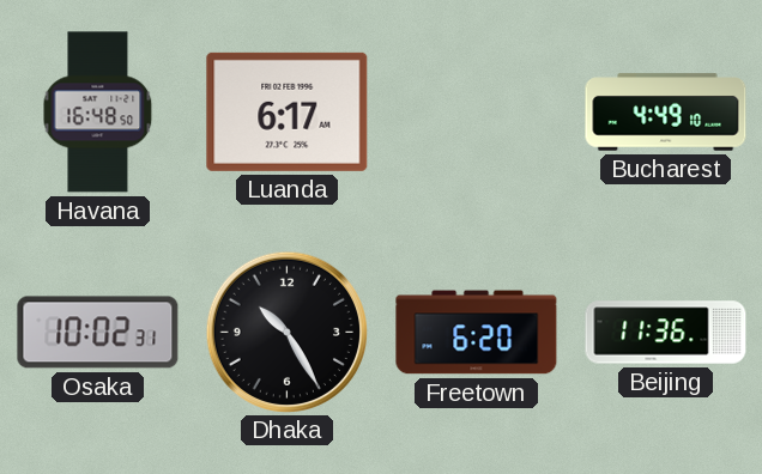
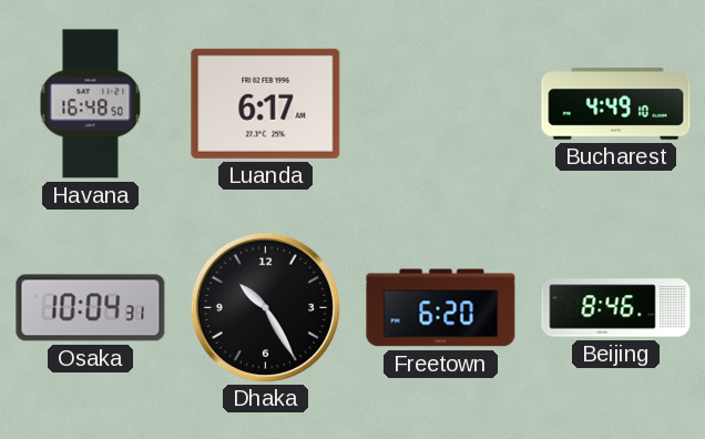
Osaka: 10:02 -> 10:04 (91, 308)
Beijing: 11:36 -> 8:46 (616, 308)
